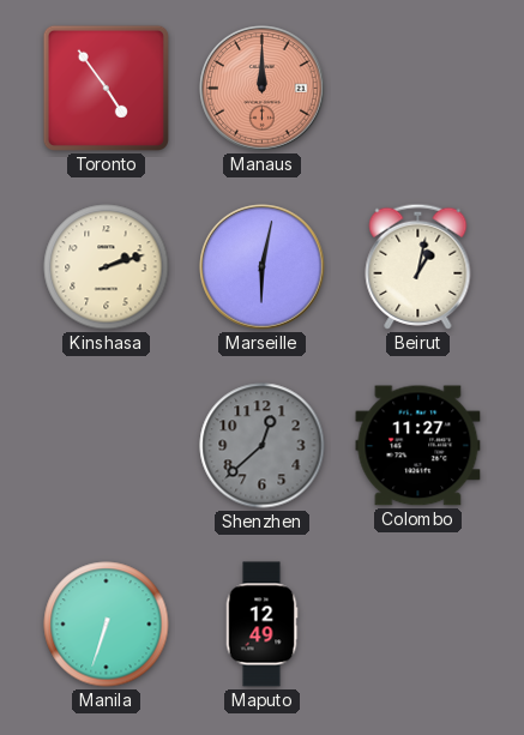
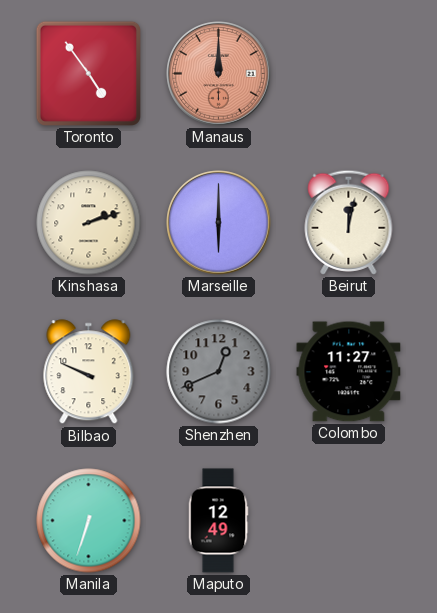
Marseille: 6:02 -> 6:00 (219, 223)
Beirut: 1:02 -> 12:02 (349, 222)
Bilbao: none -> 9:49 (89, 372)
Shenzhen: 12:38 -> 12:41 (219, 372)
